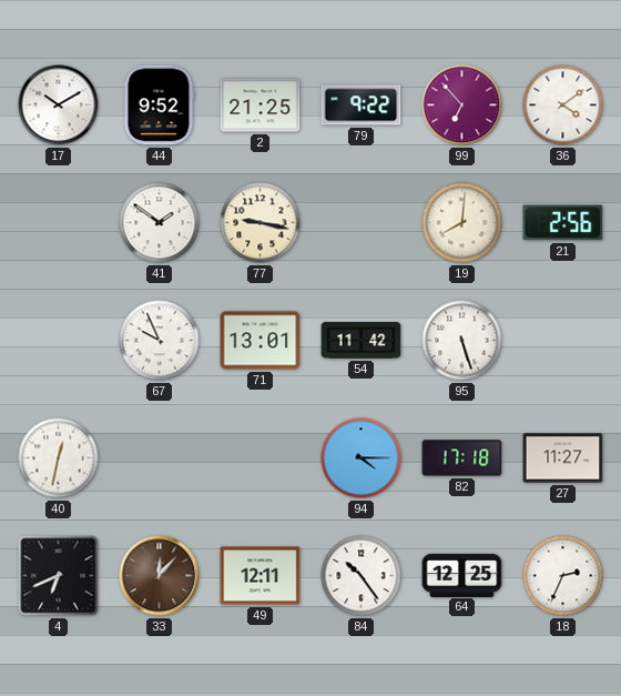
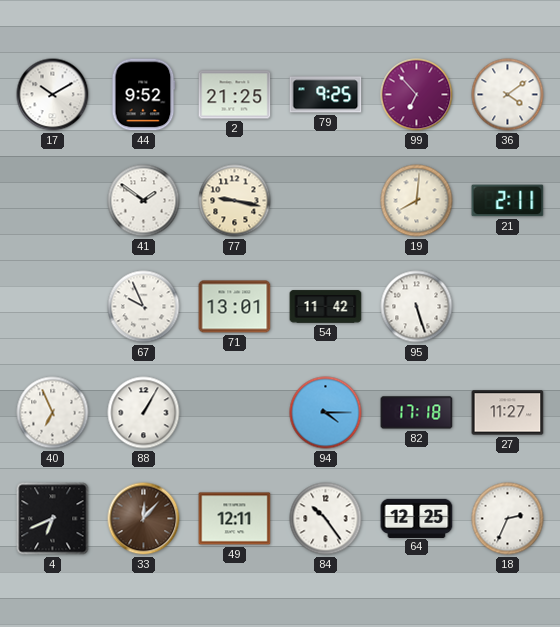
79: 9:22 -> 9:25 (326, 95)
21: 2:56 -> 2:11 (508, 201)
40: 12:32 -> 6:56 (53, 413)
88: none -> 1:05 (144, 413)
